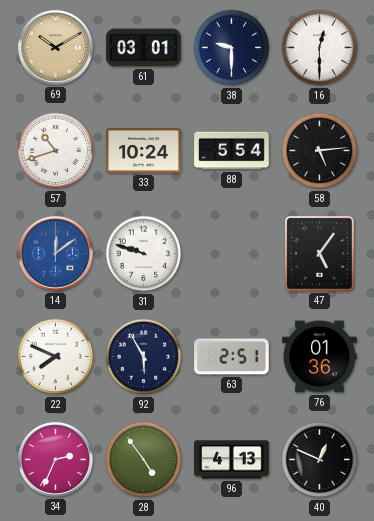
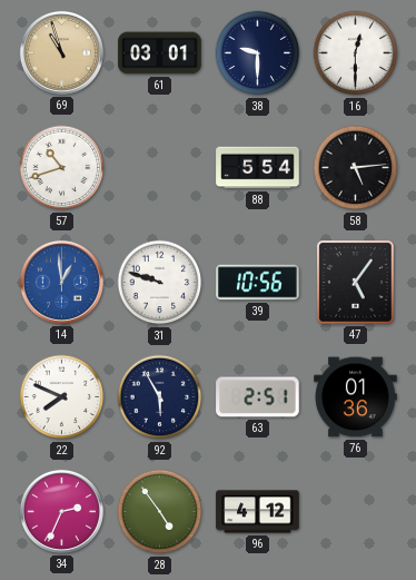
69: 10:10 -> 10:57 (61, 52)
33: 10:24 -> none (144, 151)
14: 12:09 -> 12:59 (61, 282)
39: none -> 10:56 (258, 283)
96: 4:13 -> 4:12 (258, 512)
40: 12:49 -> none (320, 460)
